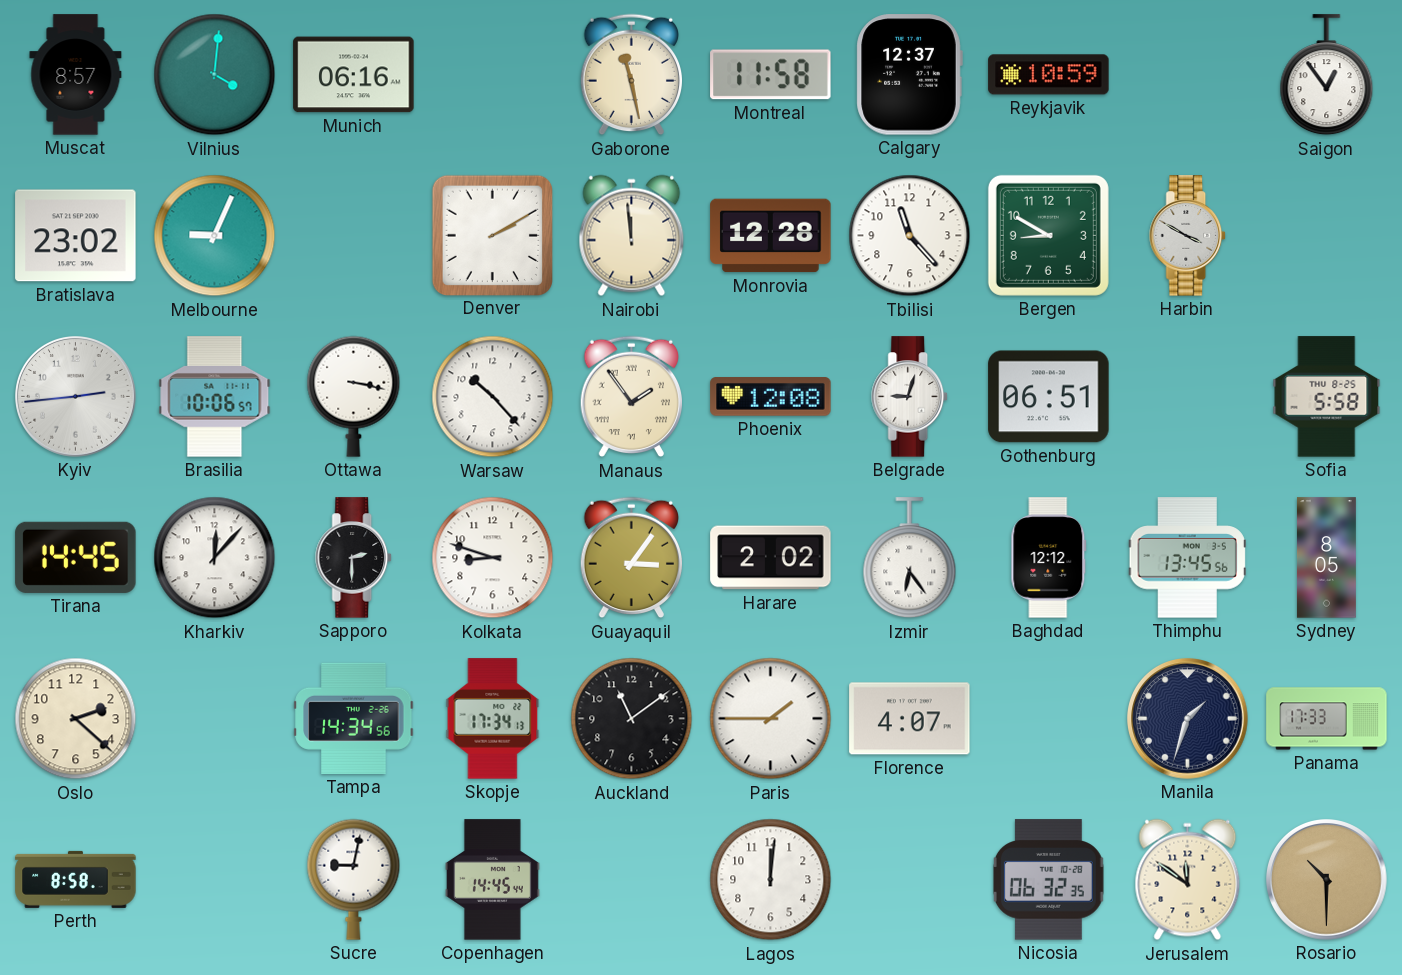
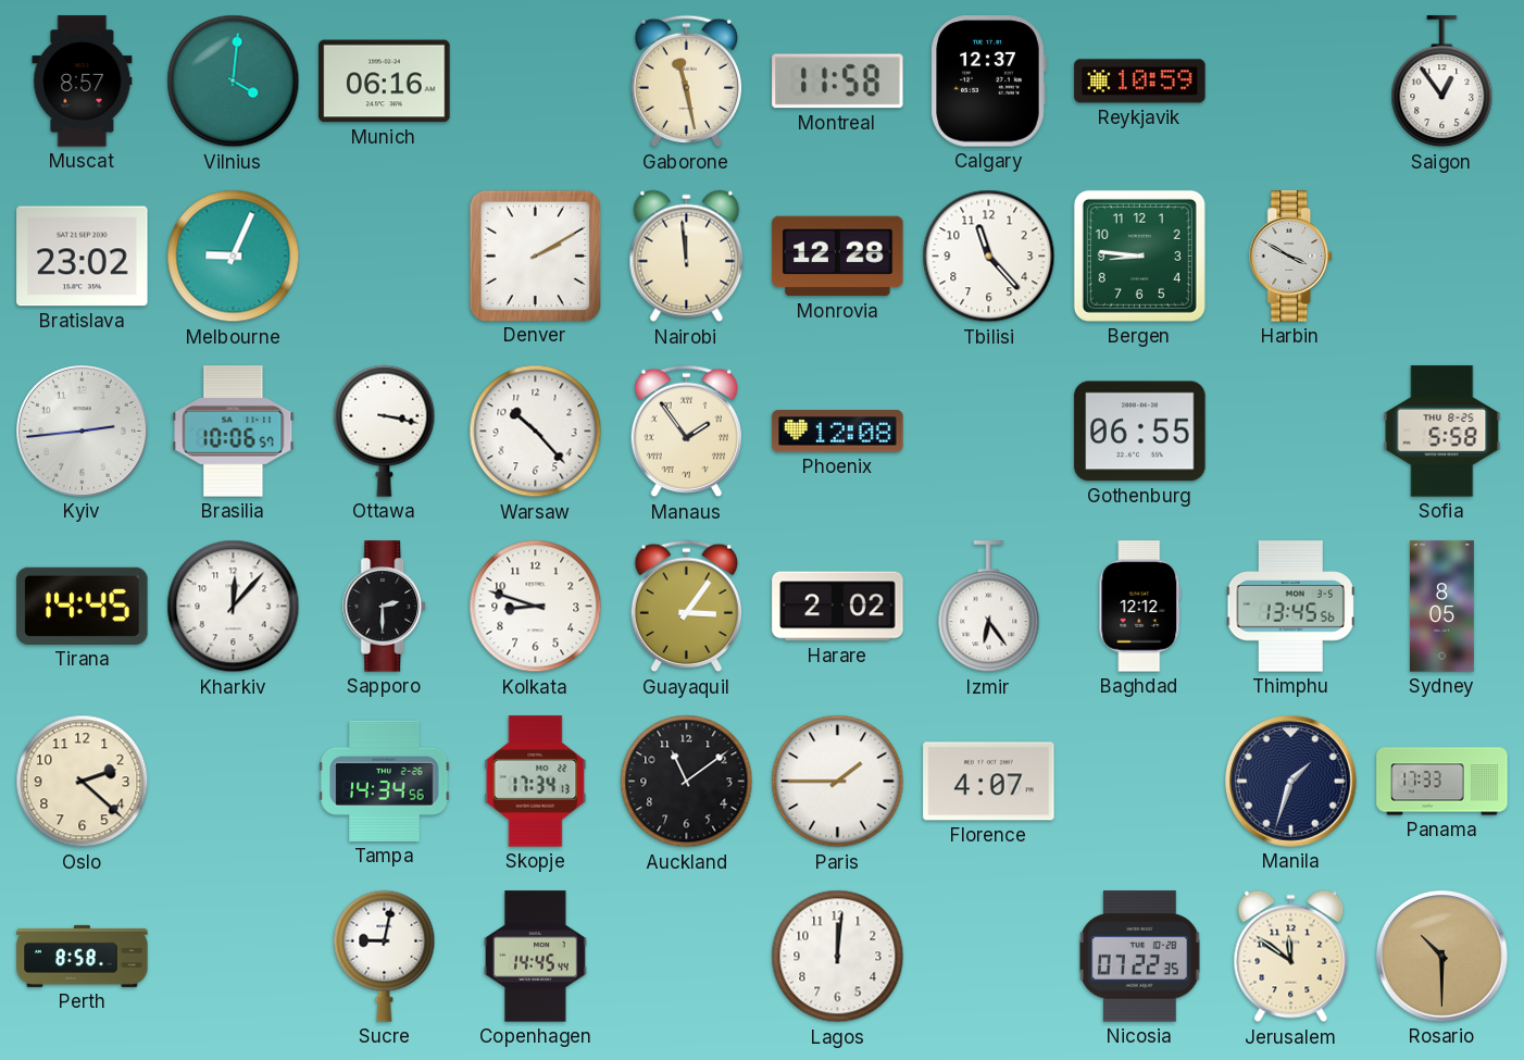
Bergen: 8:50 -> 8:46 (1139, 255)
Belgrade: 9:03 -> none (910, 397)
Gothenburg: 06:51 -> 06:55 (1140, 432)
Nicosia: 06:32 -> 07:22 (1139, 957)
